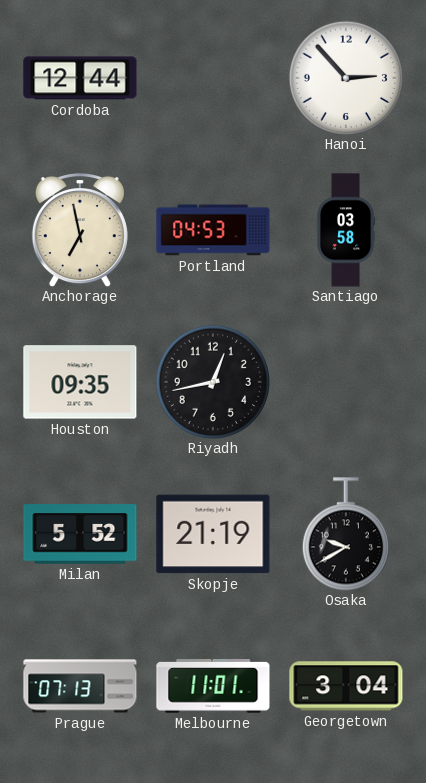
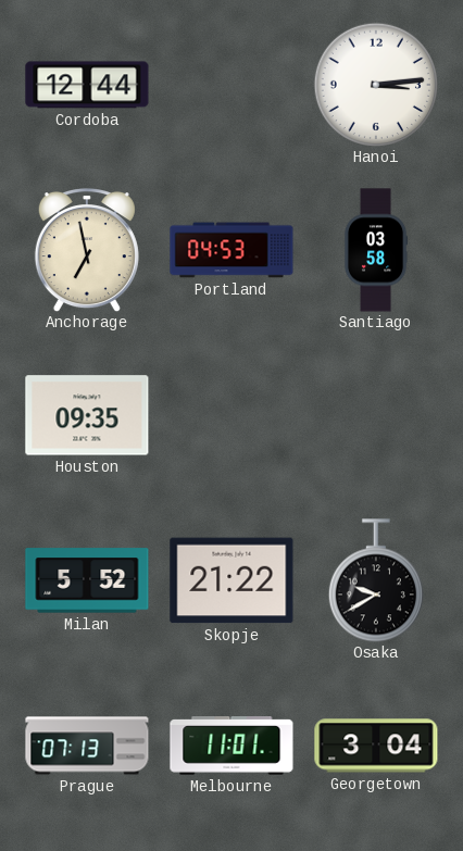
Hanoi: 2:53 -> 3:14 (376, 85)
Riyadh: 12:43 -> none (213, 382)
Skopje: 21:19 -> 21:22 (231, 580)
